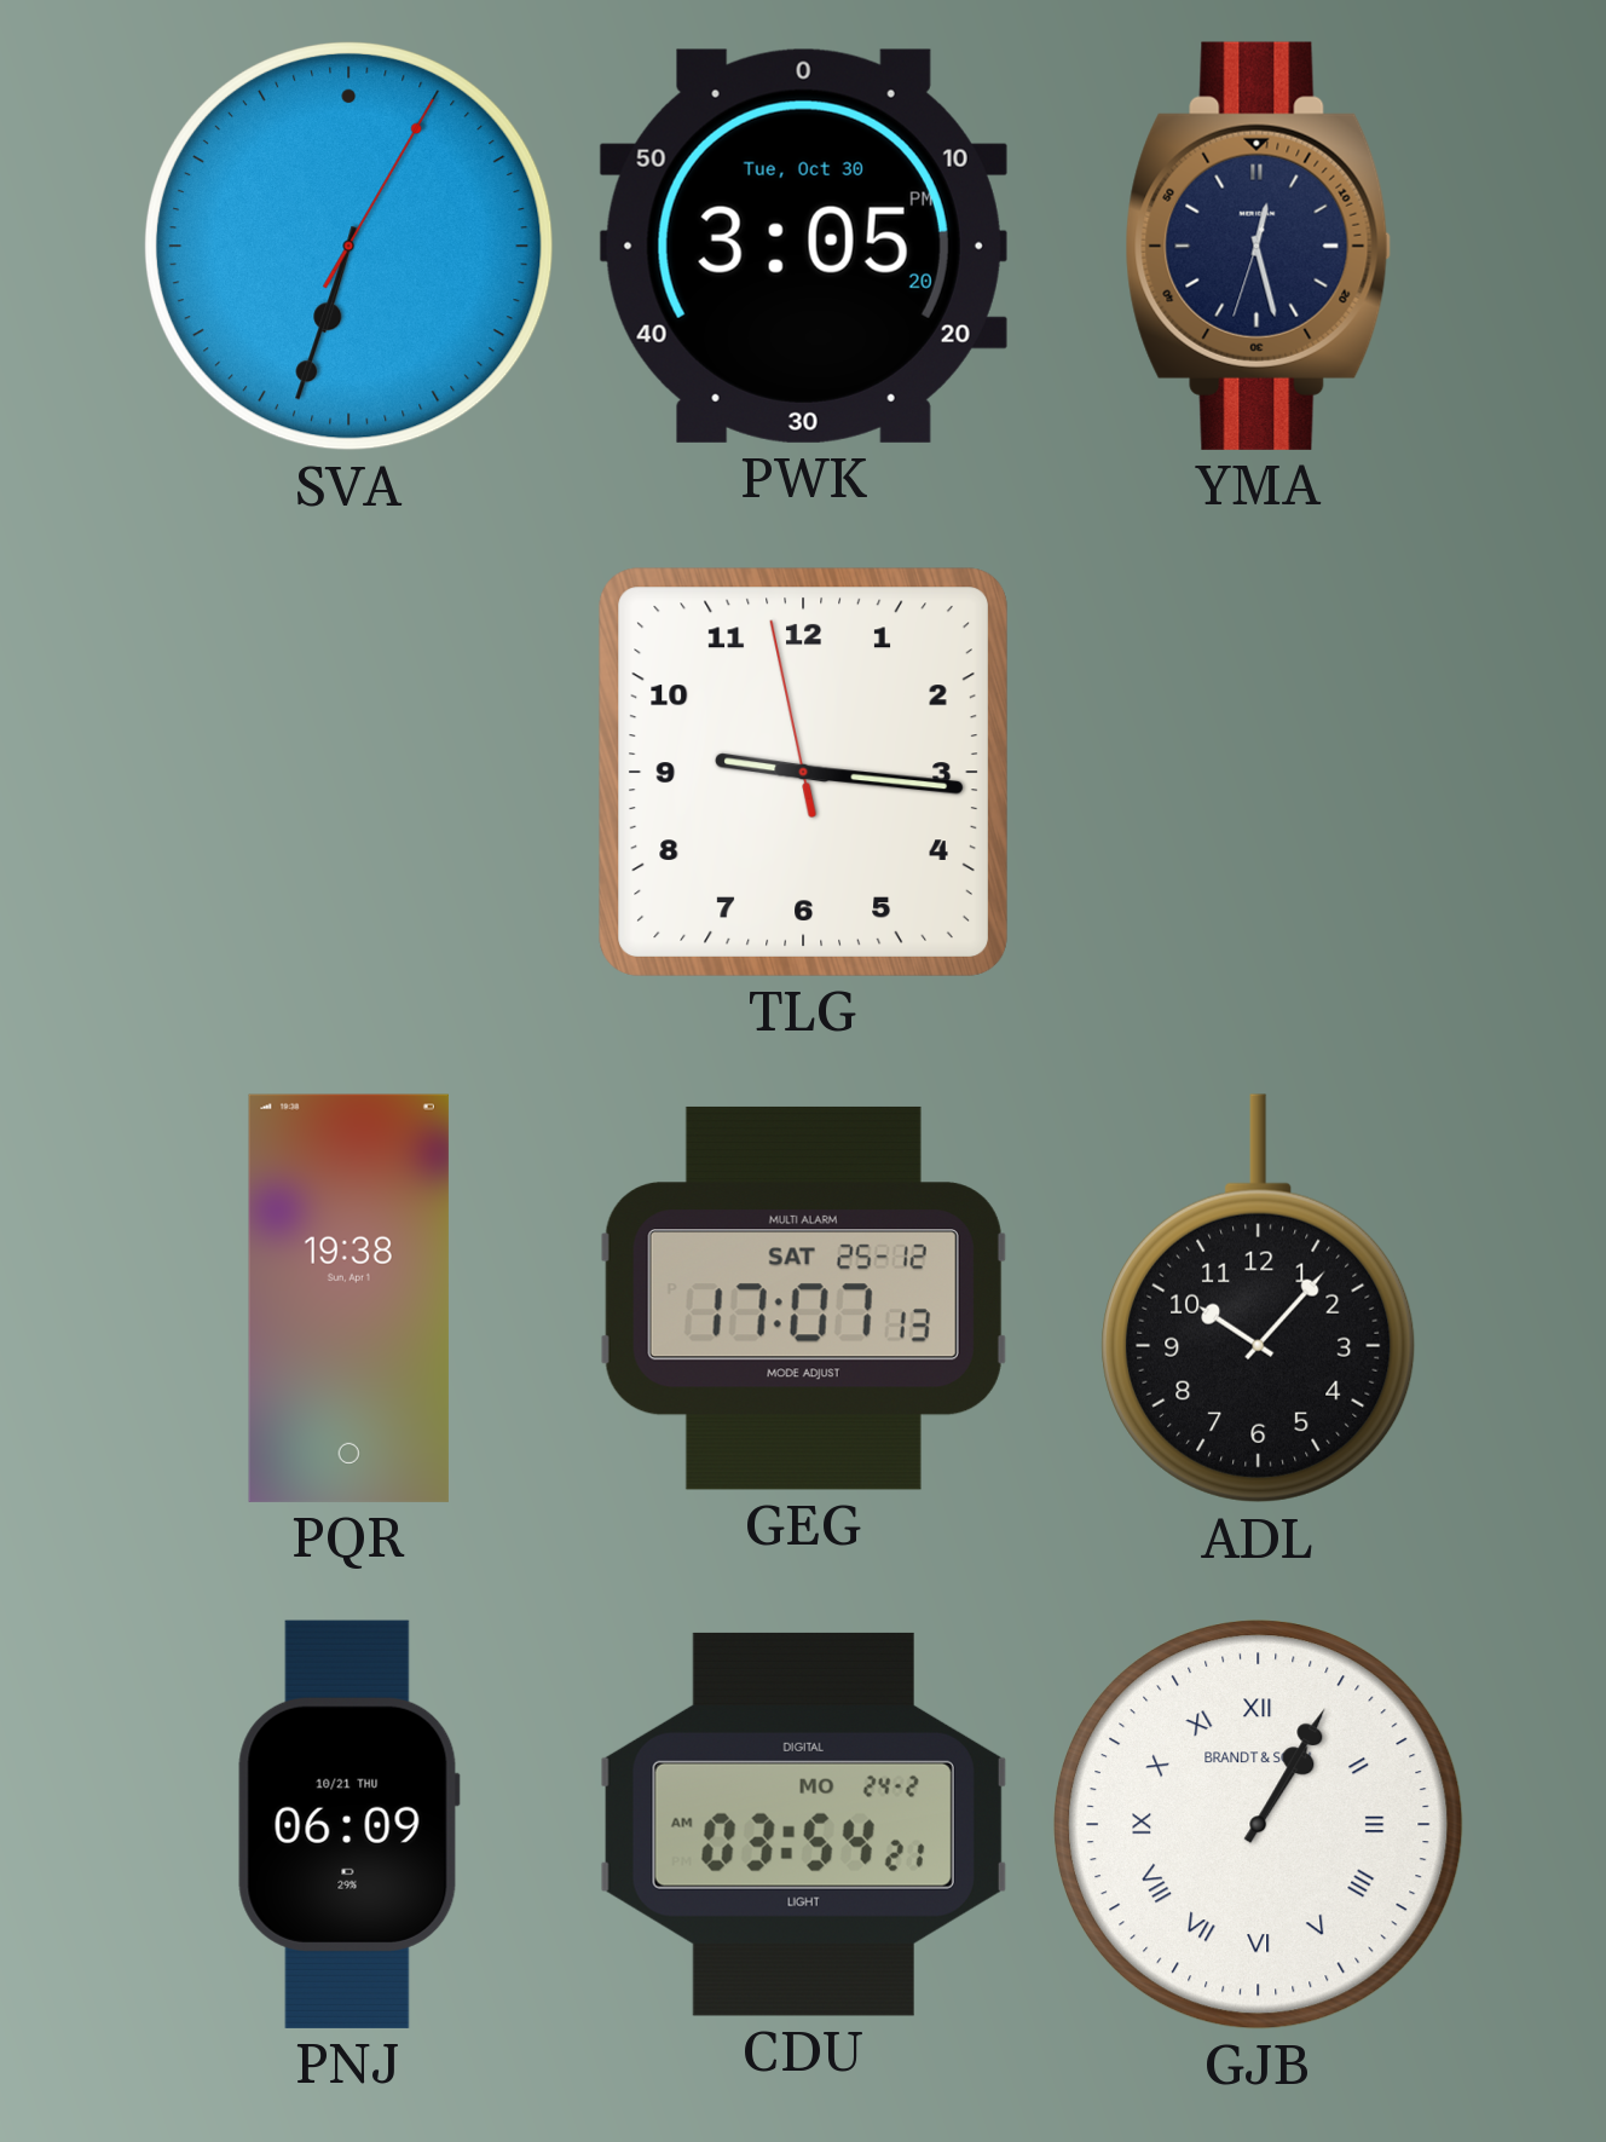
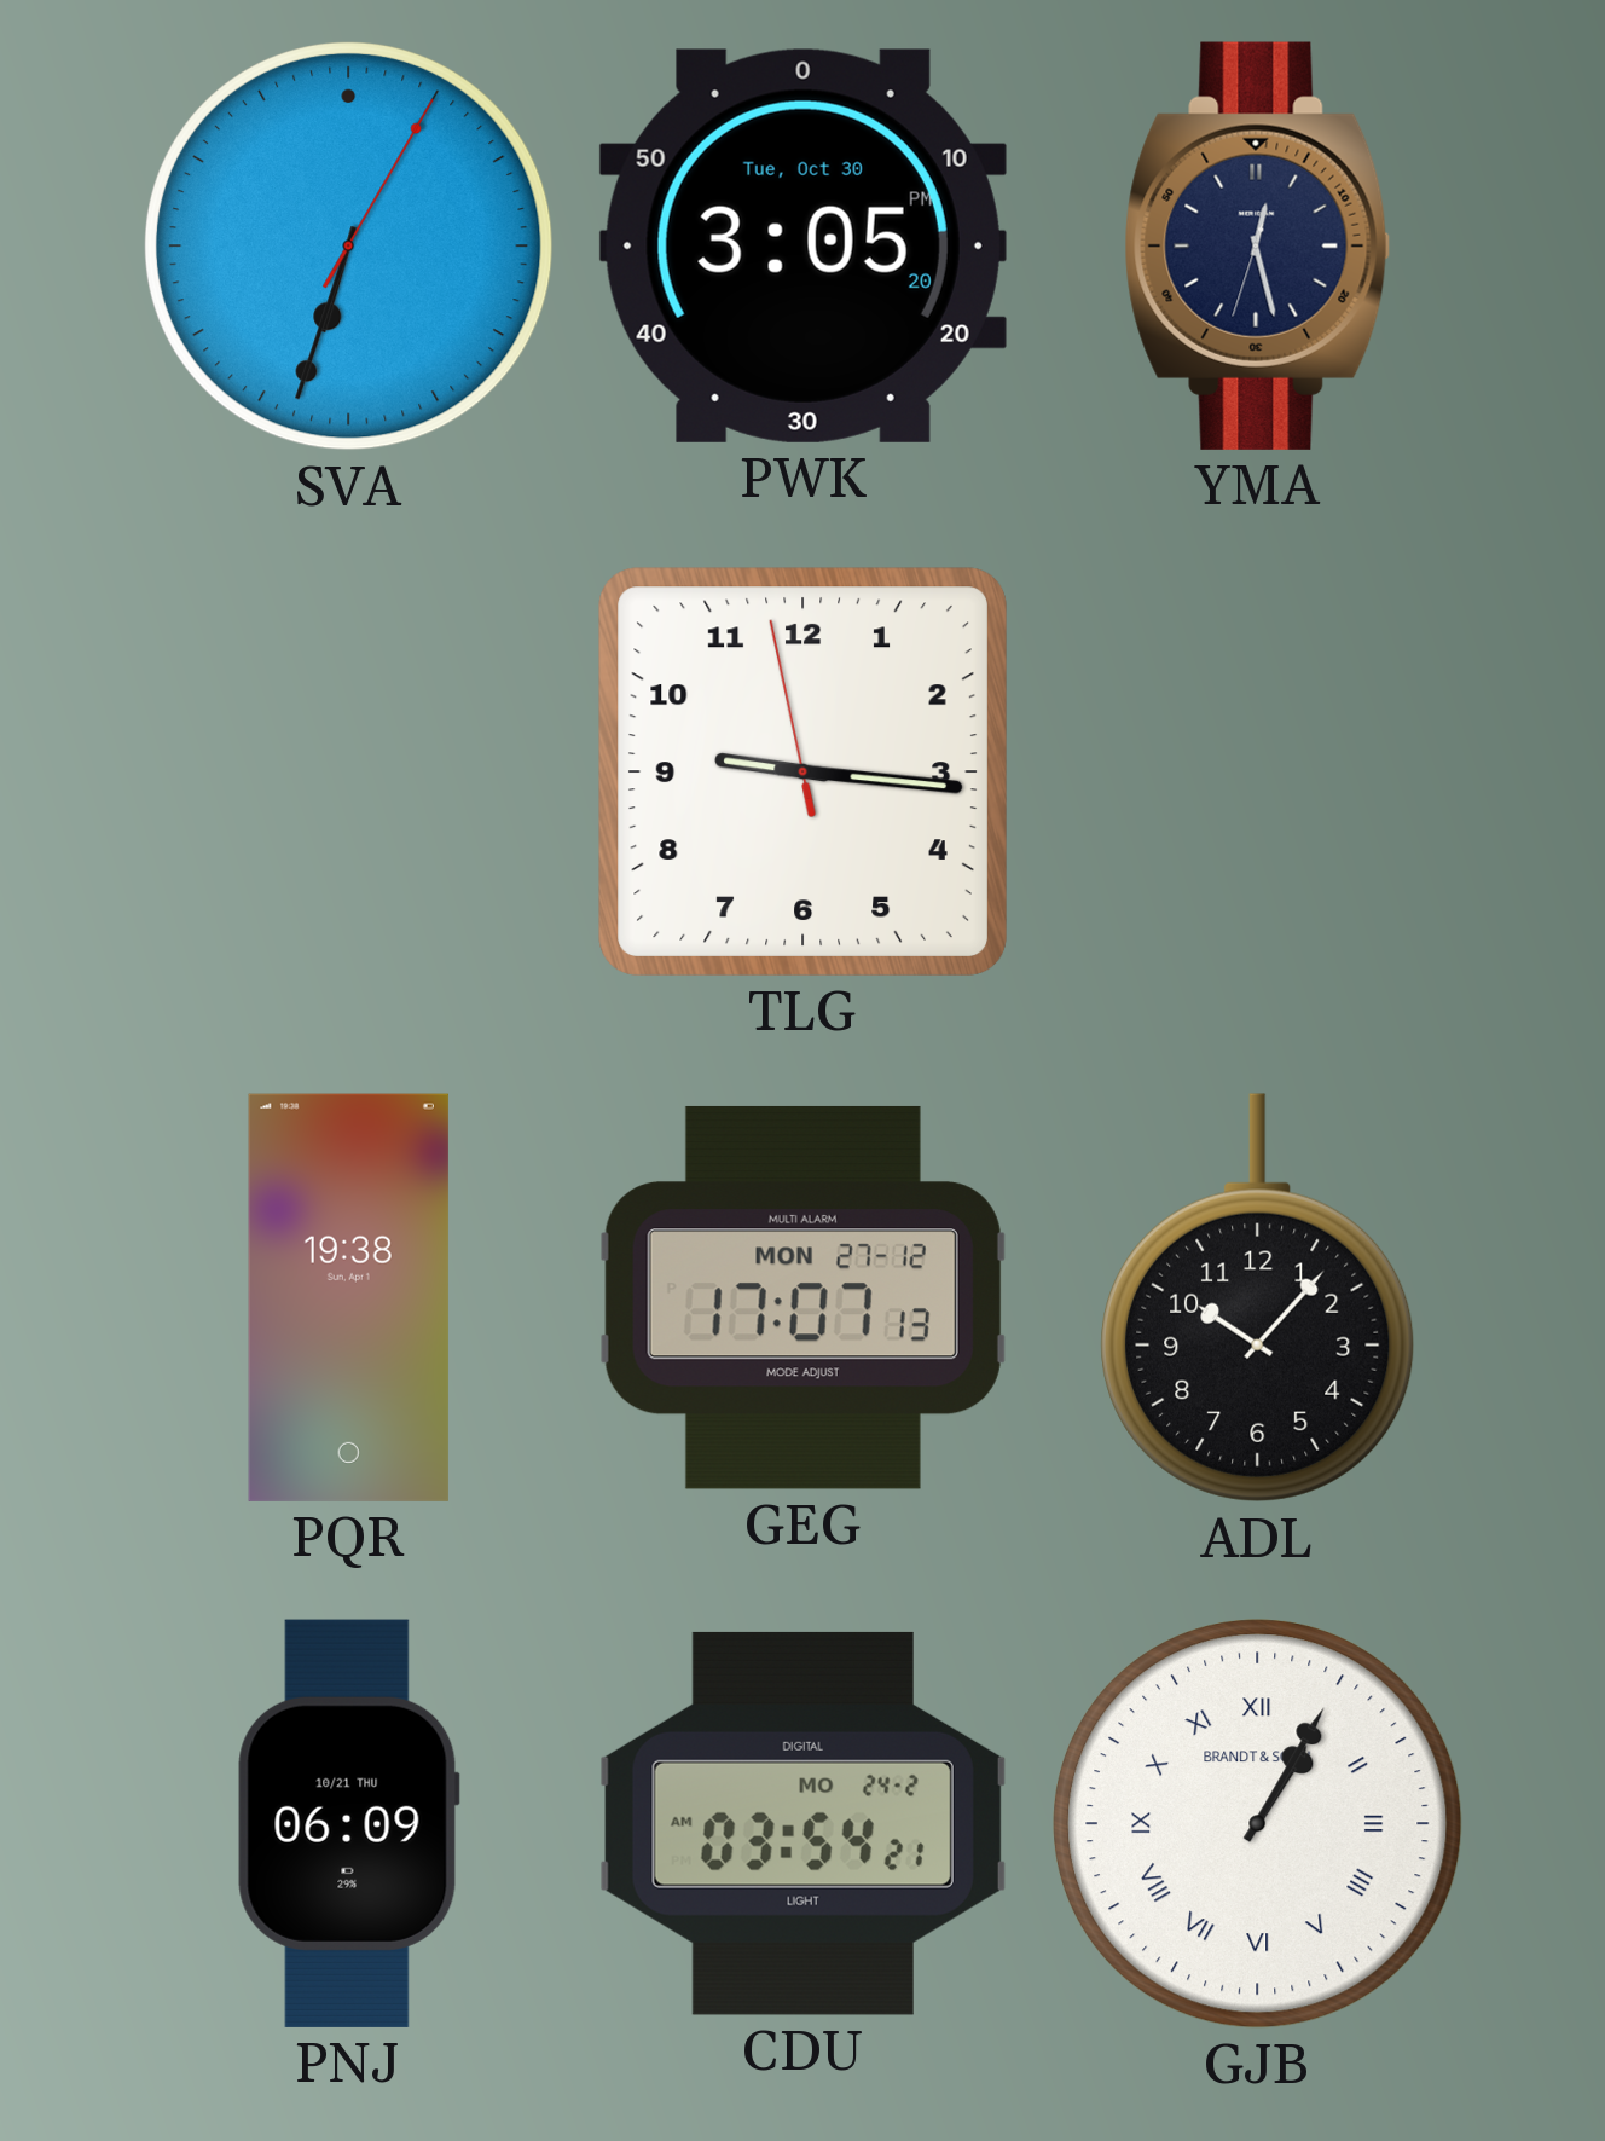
GEG date: SAT 25-12 -> MON 27-12 (802, 1297)
